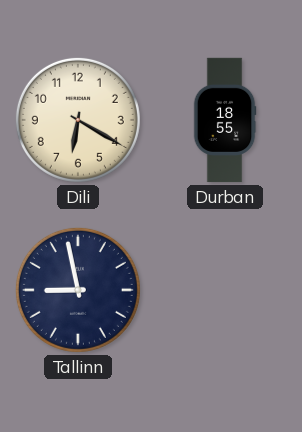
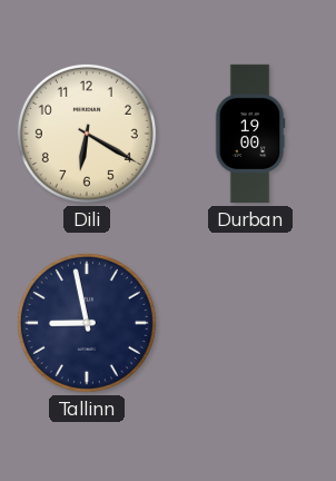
Durban: 18:55 -> 19:00 (250, 134)
